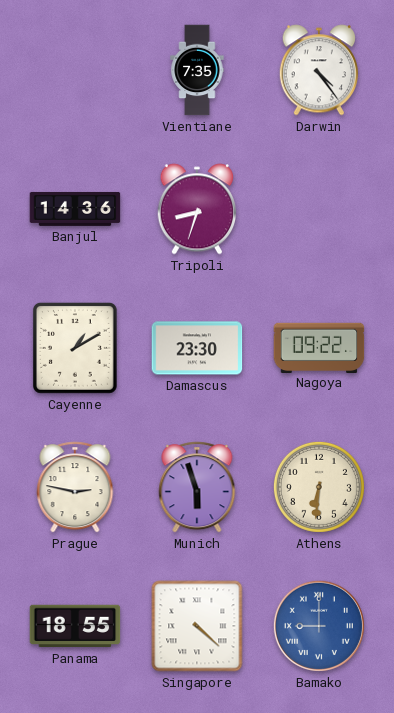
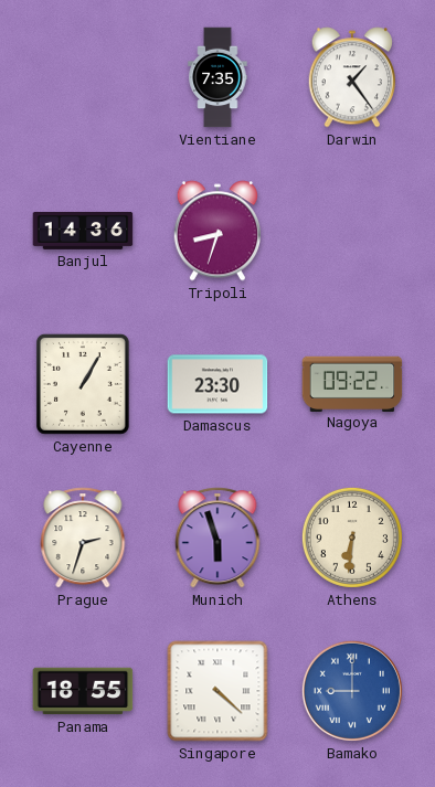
Darwin: 4:24 -> 1:24 (351, 77)
Cayenne: 1:10 -> 1:05 (83, 384)
Prague: 2:47 -> 2:33 (83, 538)
